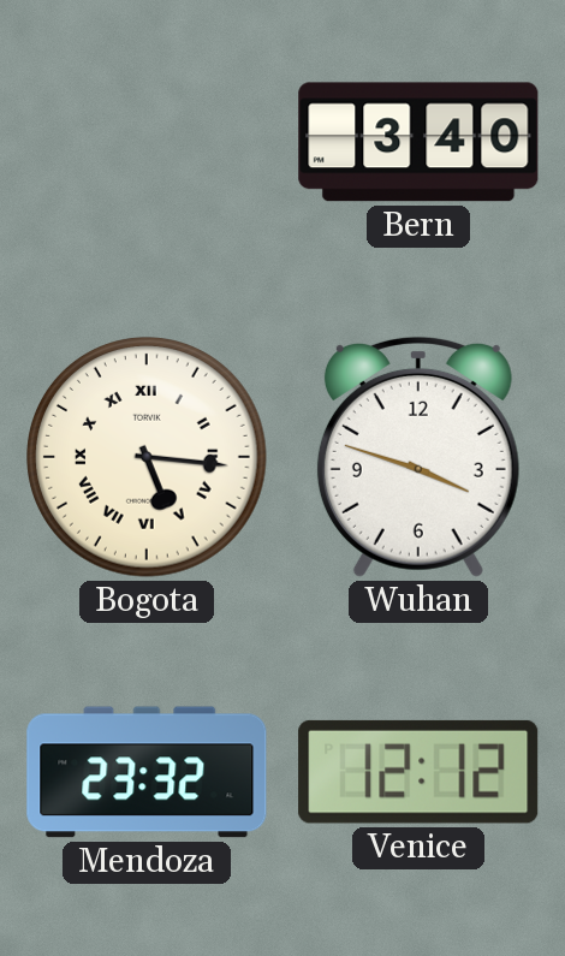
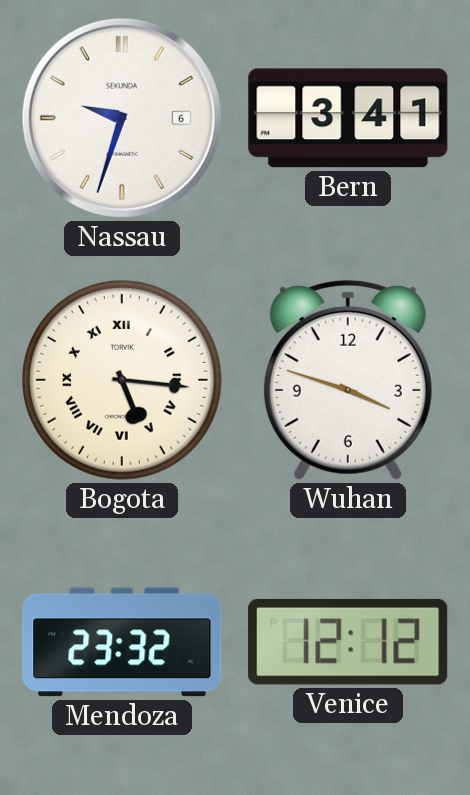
Nassau: none -> 9:33 (122, 118)
Bern: 3:40 -> 3:41 (348, 118)
